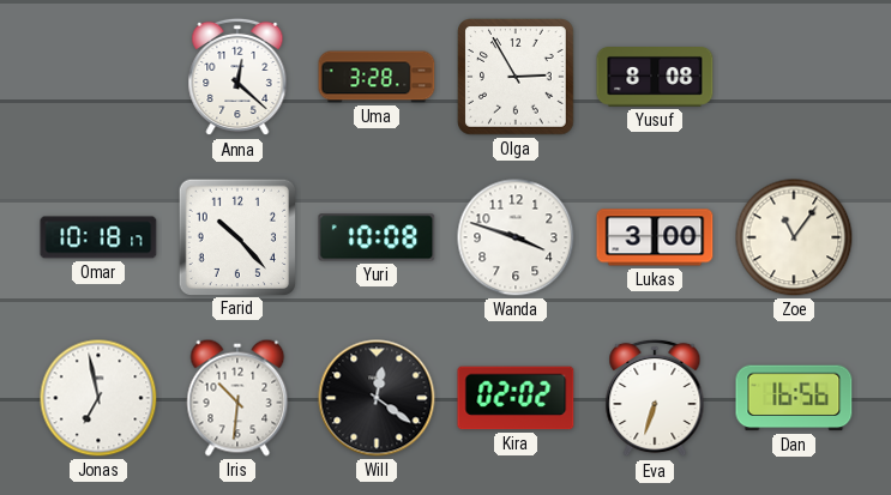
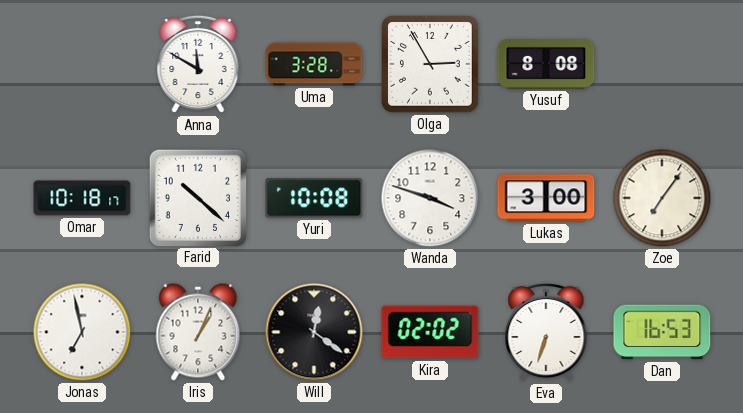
Anna: 12:22 -> 11:50 (198, 64)
Farid: 10:23 -> 10:22 (197, 197)
Zoe: 11:06 -> 7:06 (662, 198)
Iris: 10:31 -> 1:04 (198, 332)
Dan: 16:56 -> 16:53 (662, 332)
